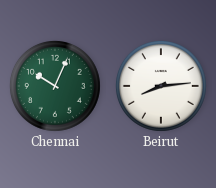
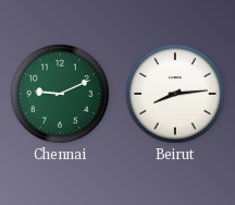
Chennai: 10:04 -> 9:11 (60, 94)
